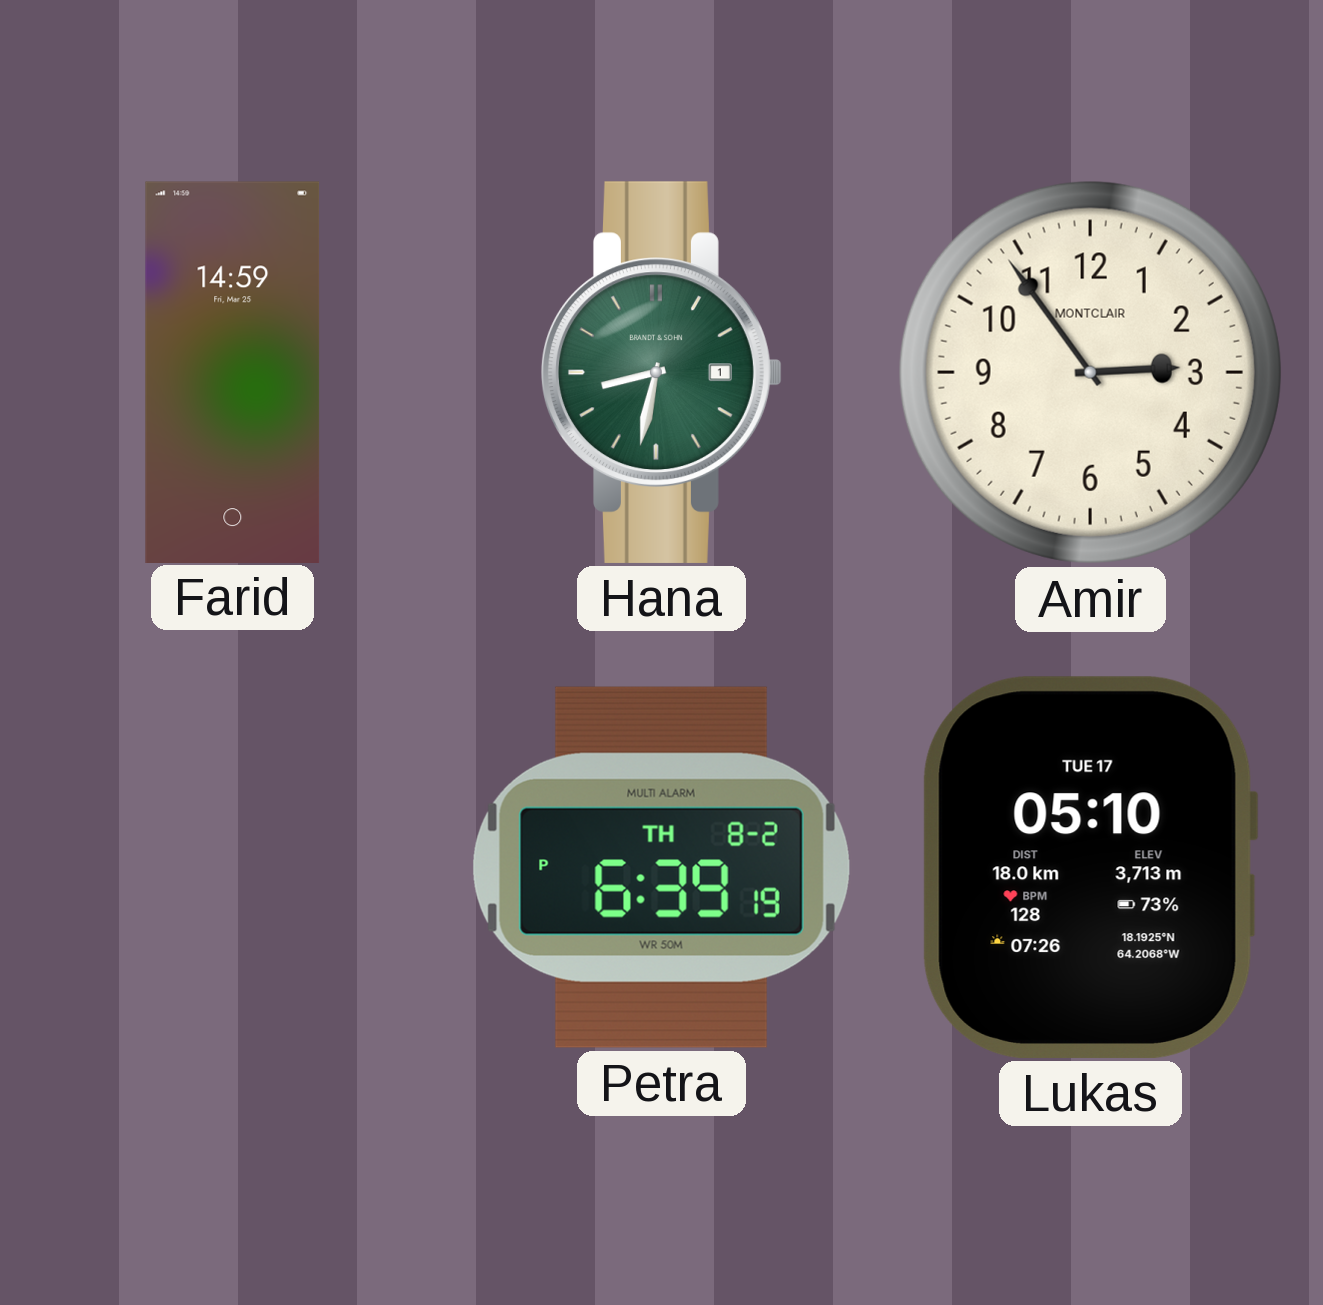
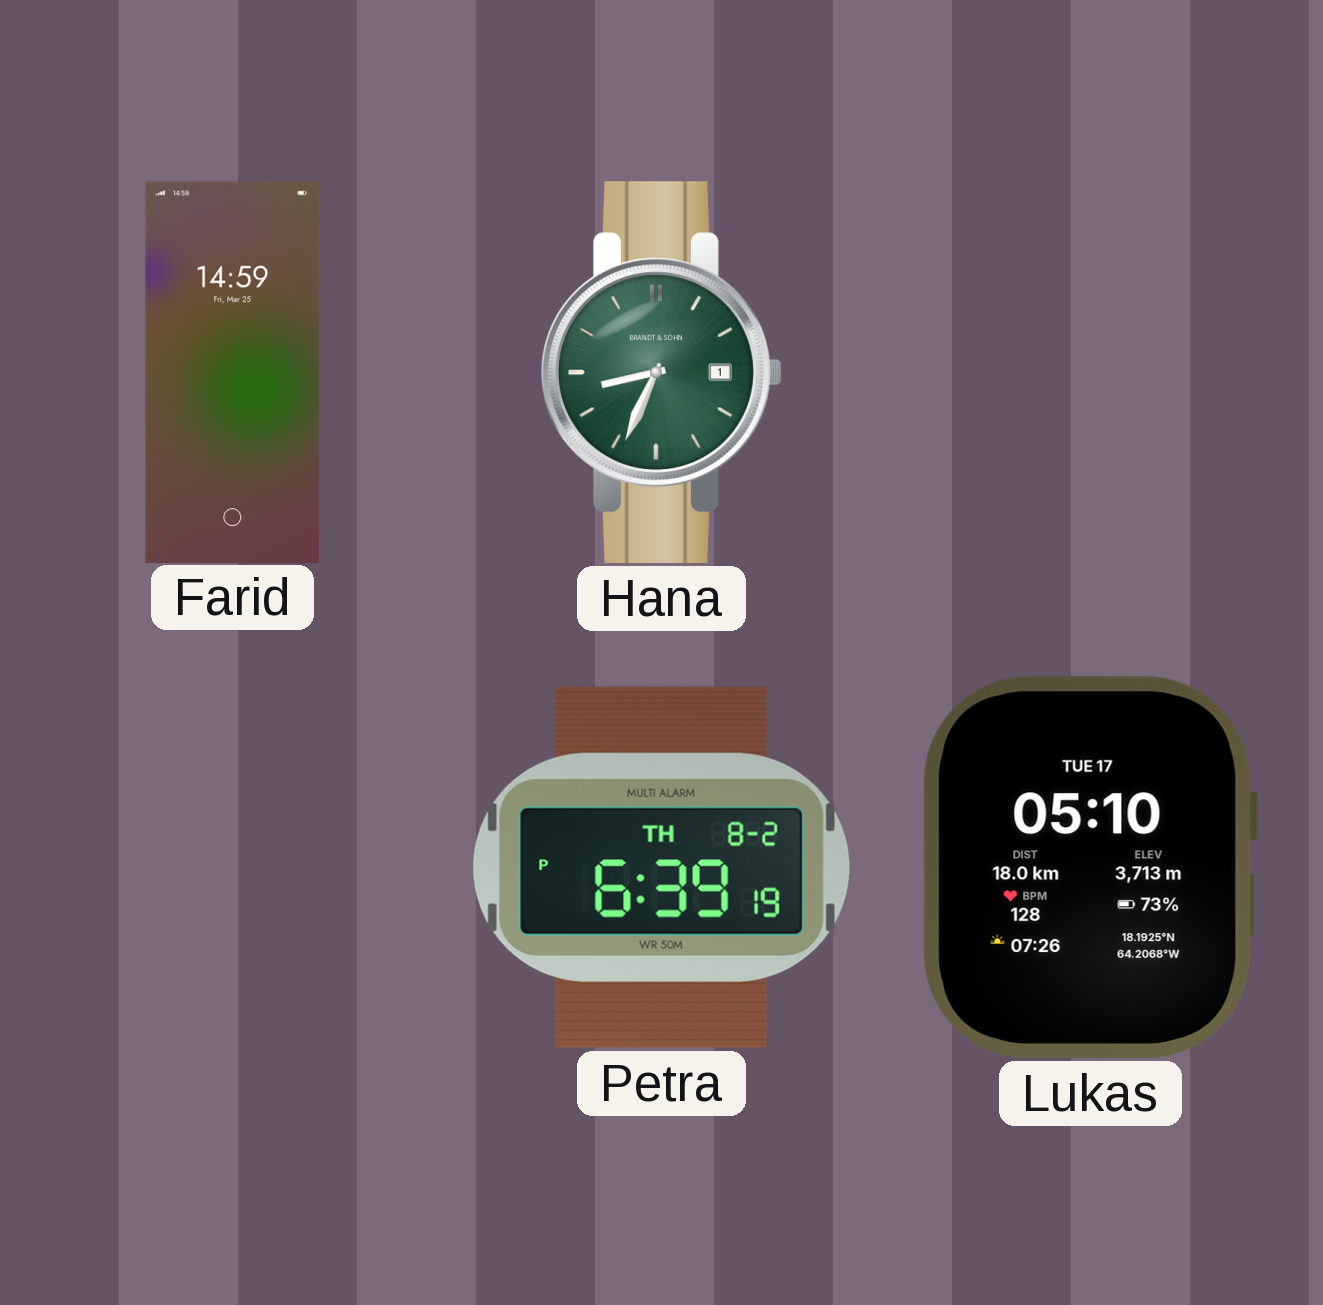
Hana: 8:32 -> 8:34 (662, 372)
Amir: 2:54 -> none (1090, 372)
